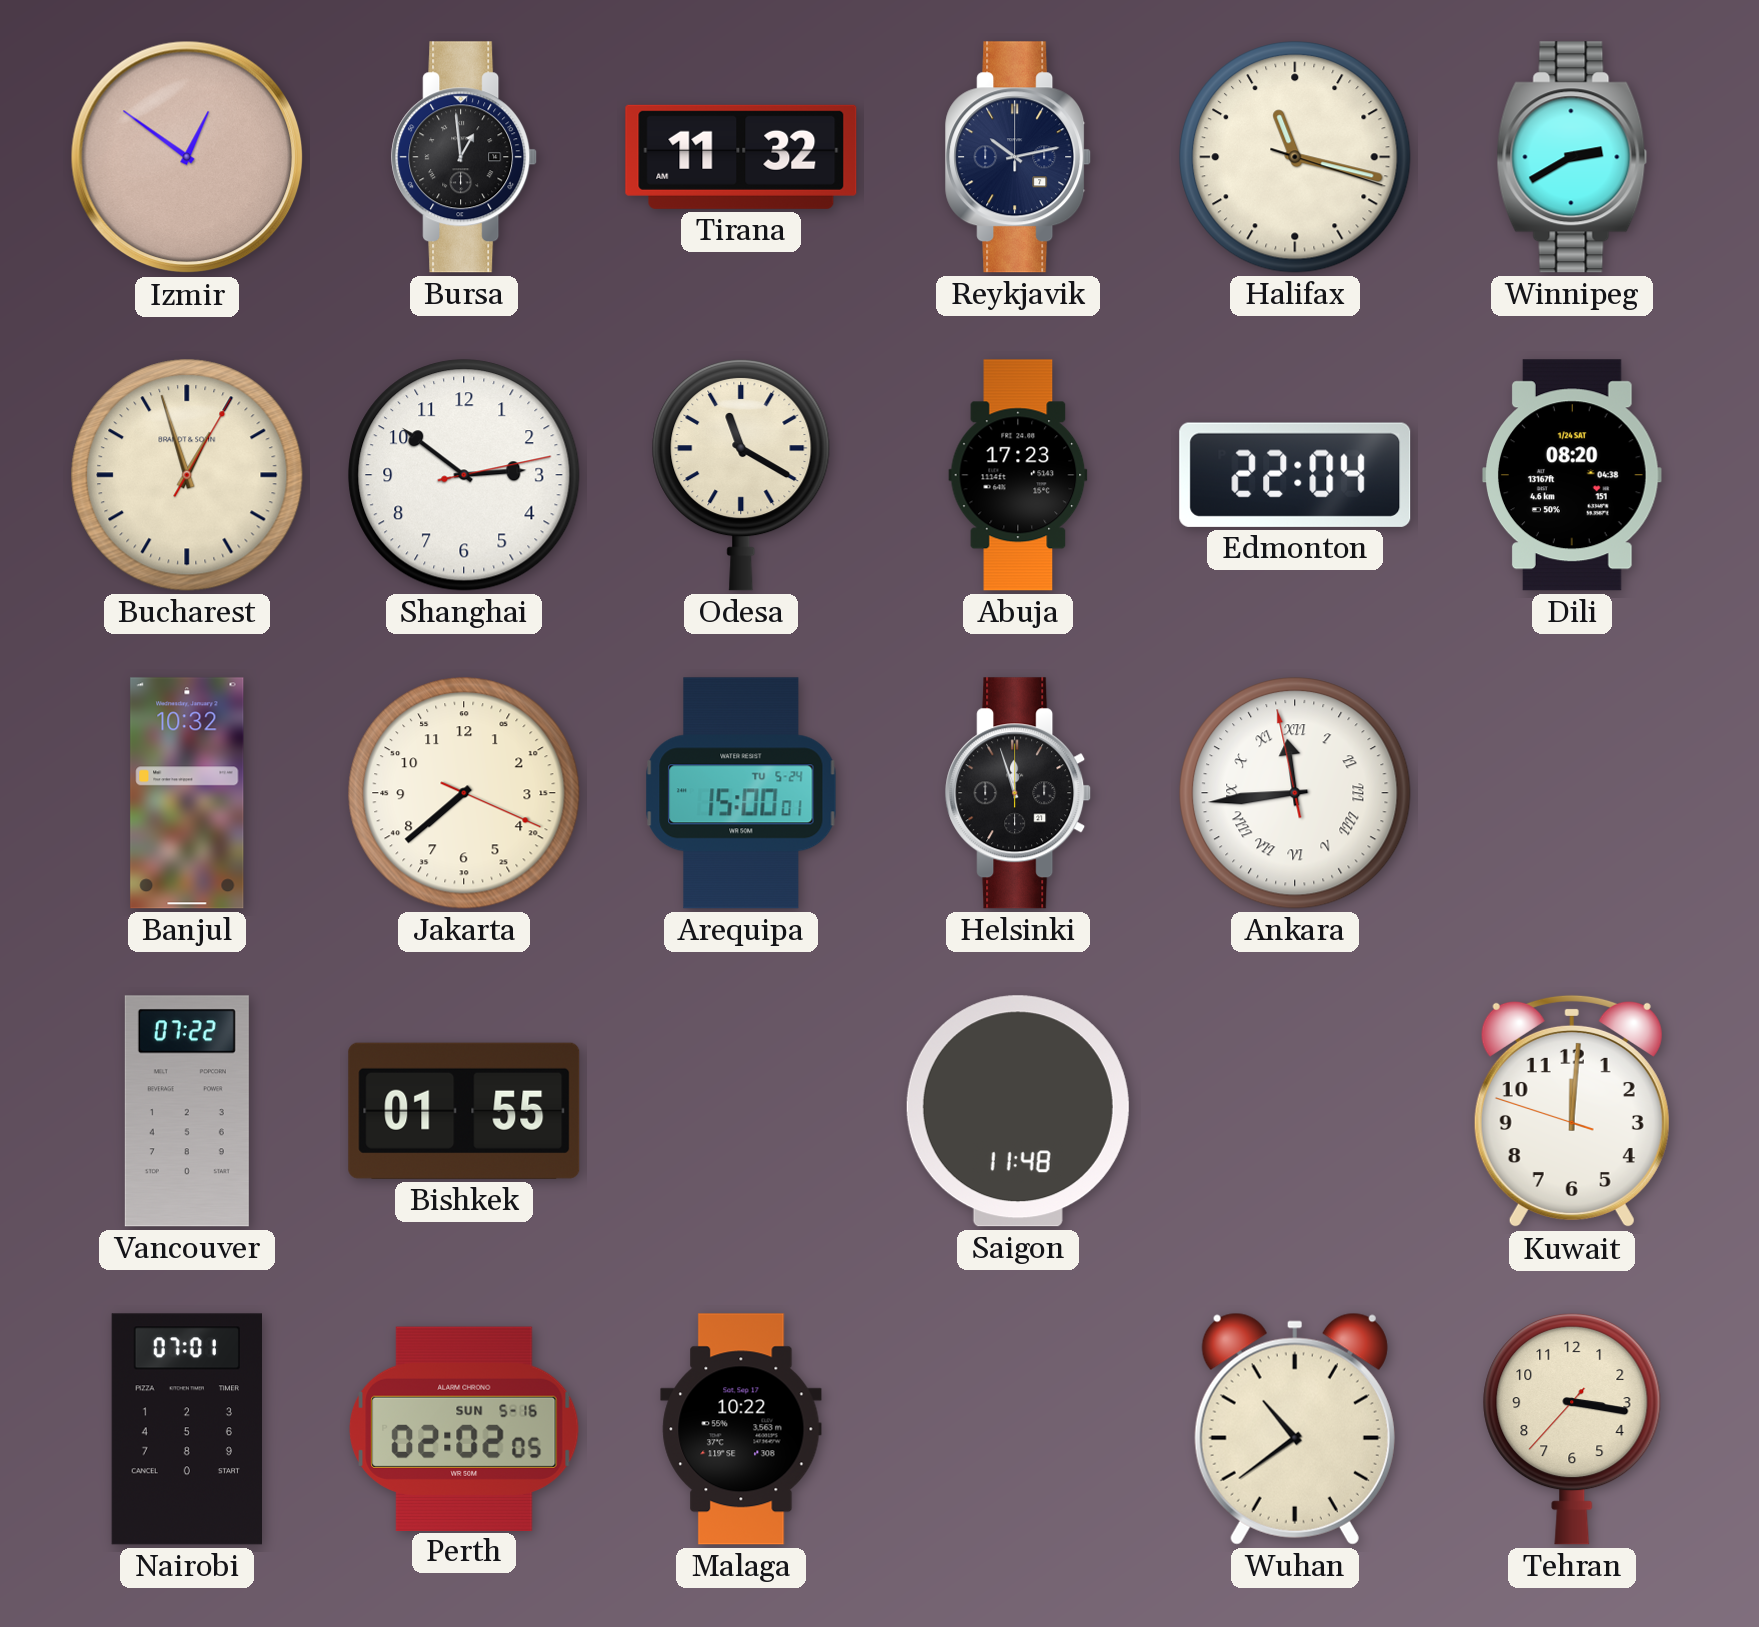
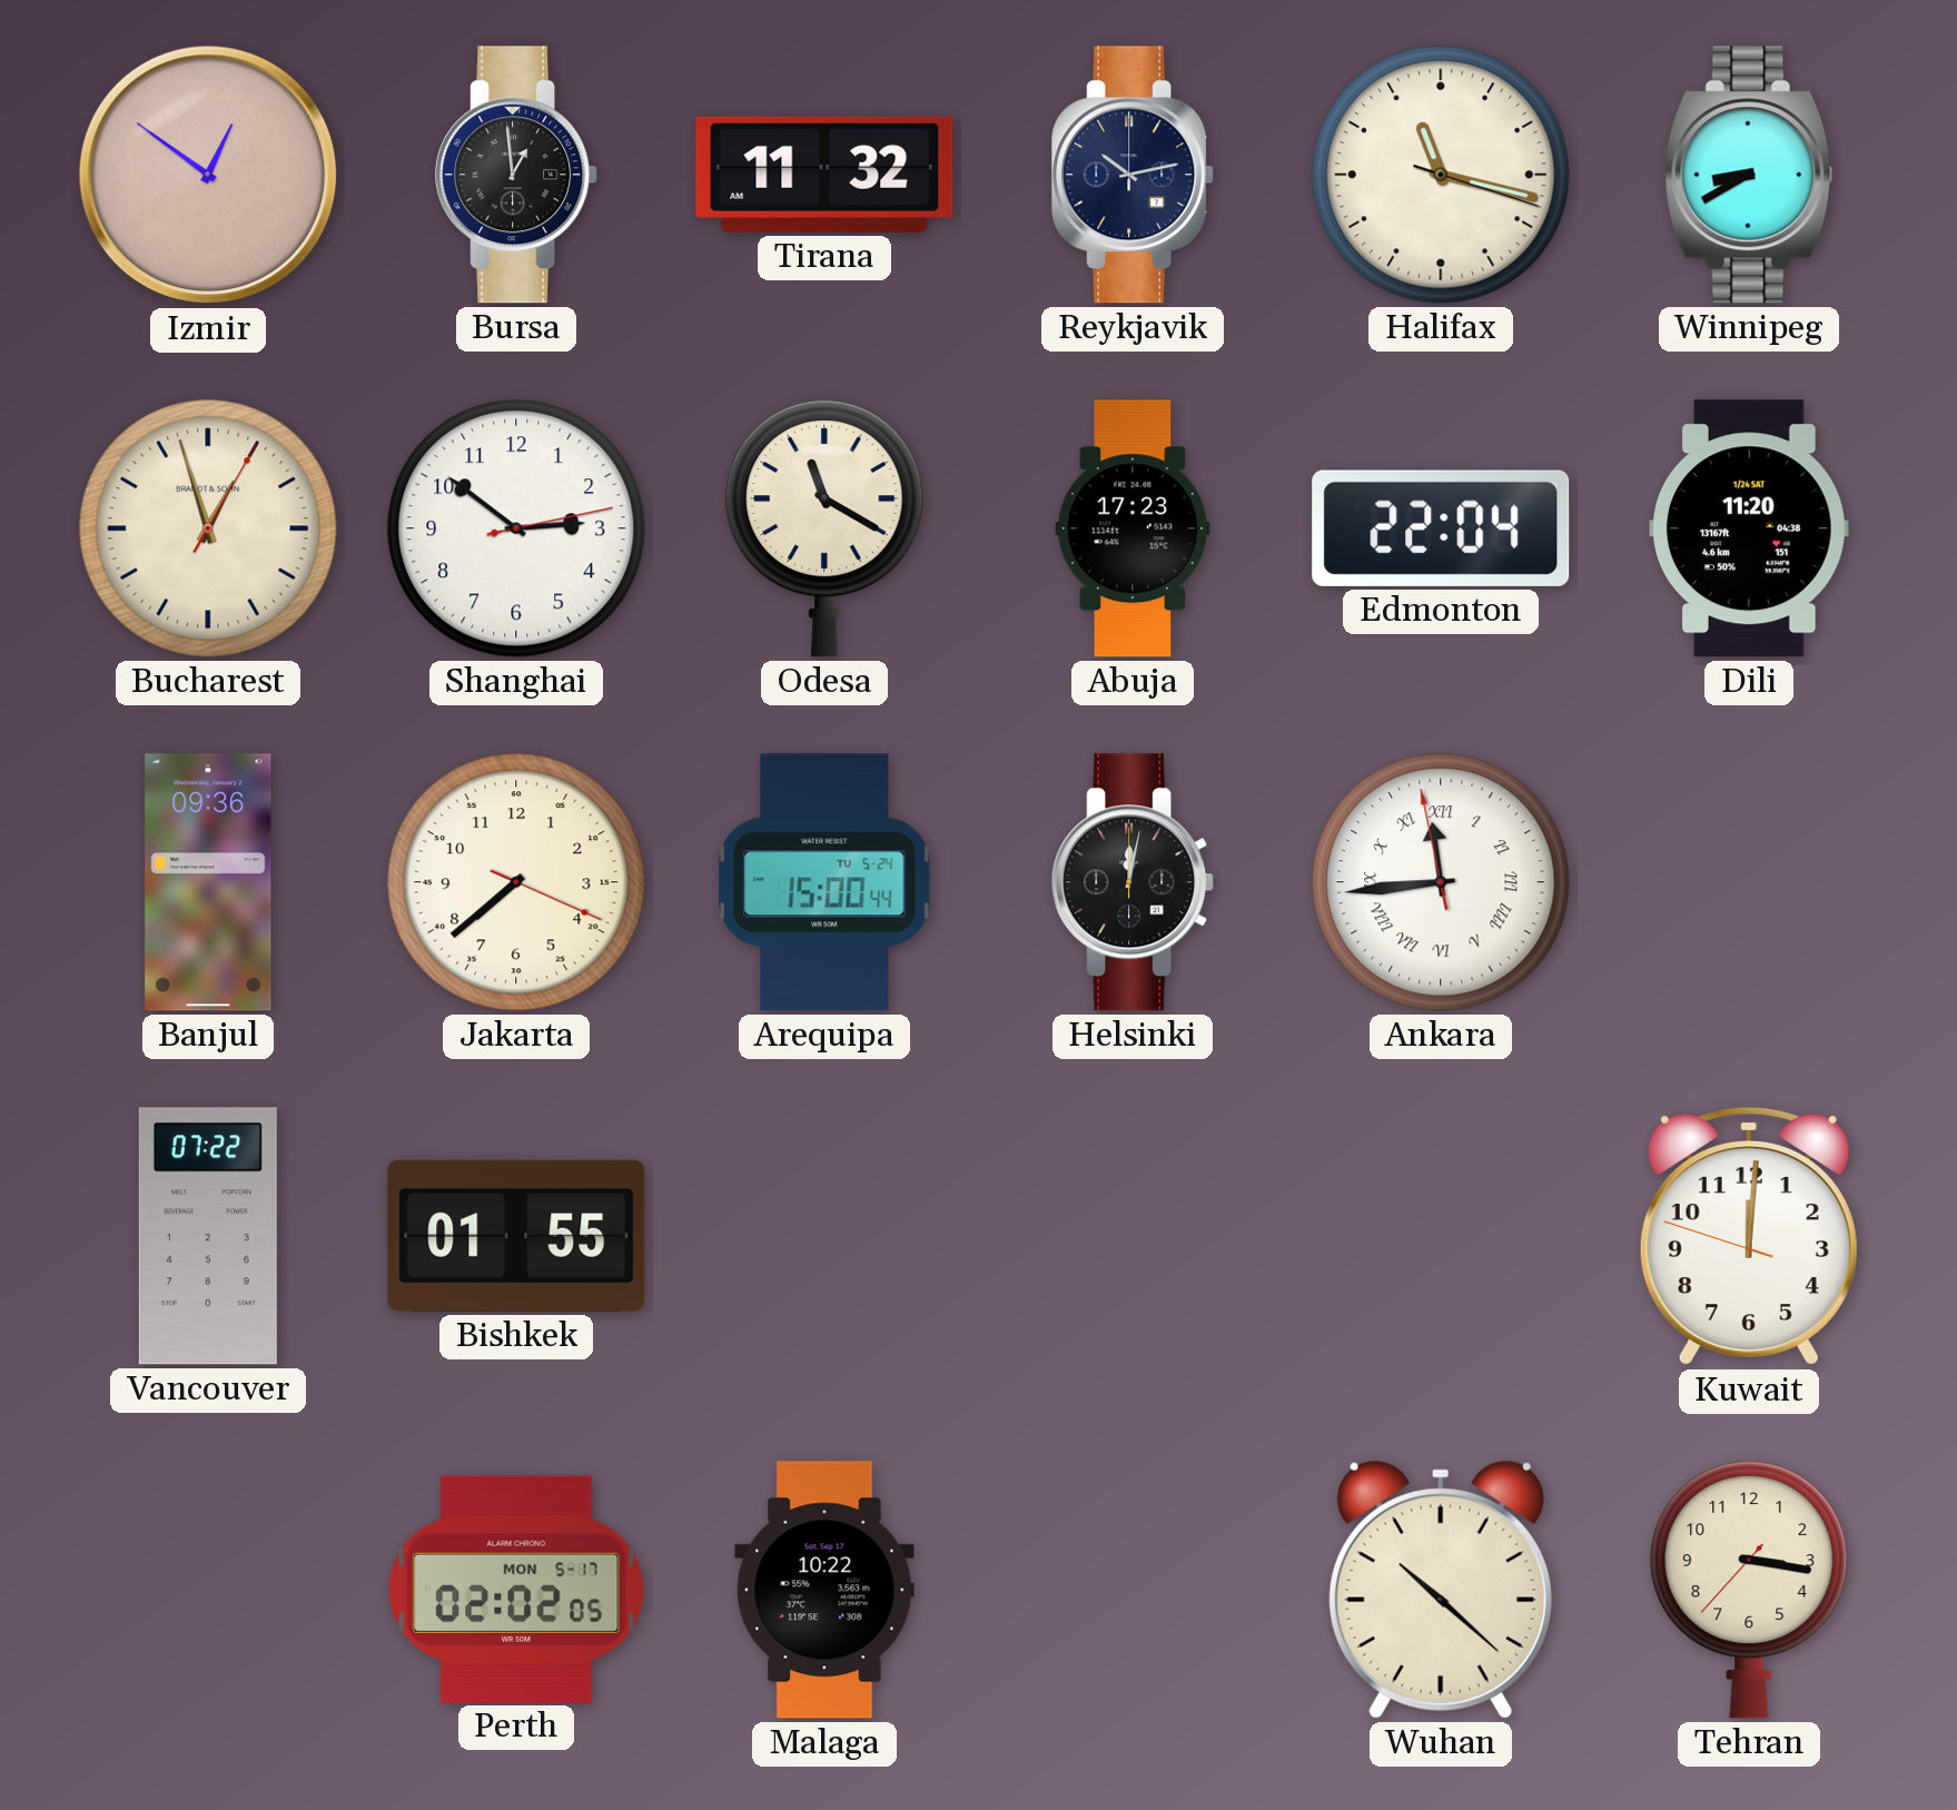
Winnipeg: 2:40 -> 8:40 (1749, 175)
Dili: 08:20 -> 11:20 (1750, 528)
Banjul: 10:32 -> 09:36 (208, 882)
Arequipa: 15:00:01 -> 15:00:44 (824, 882)
Helsinki: 11:57 -> 12:02 (1134, 882)
Saigon: 11:48 -> none (1018, 1111)
Nairobi: 07:01 -> none (186, 1429)
Perth date: SUN 5-16 -> MON 5-17 (516, 1589)
Wuhan: 10:39 -> 10:22 (1441, 1590)
